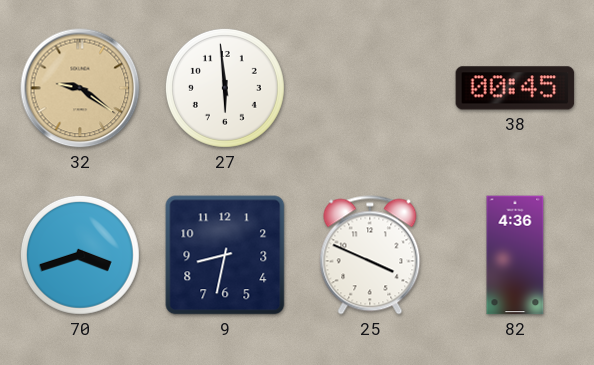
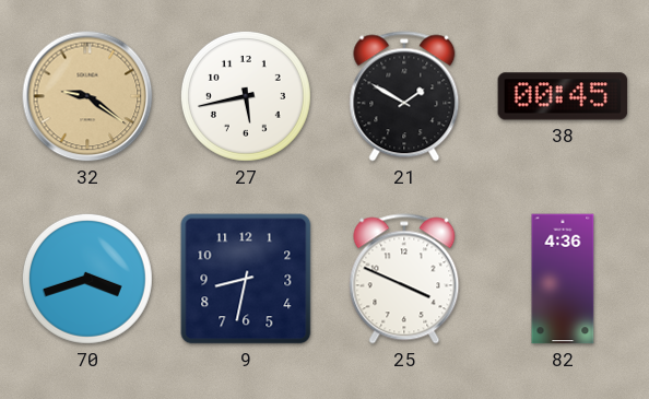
27: 5:59 -> 5:43 (246, 96)
21: none -> 1:50 (404, 96)
